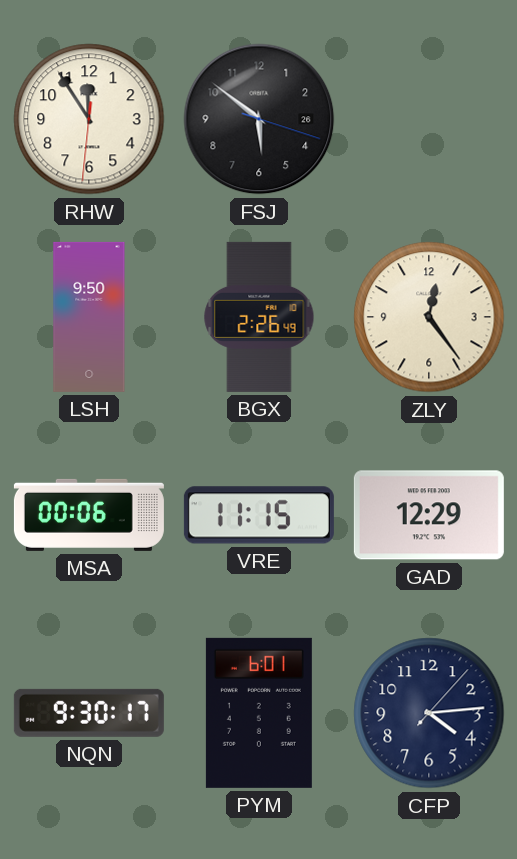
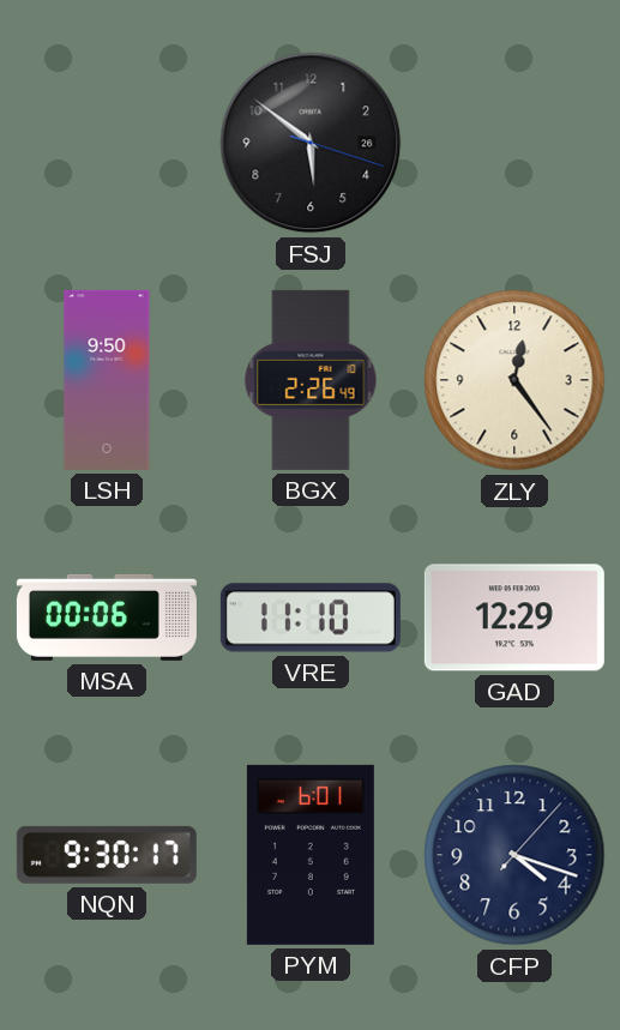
RHW: 11:54 -> none (89, 119)
VRE: 11:15 -> 11:10 (311, 618)
CFP: 4:14 -> 4:18 (514, 855)
